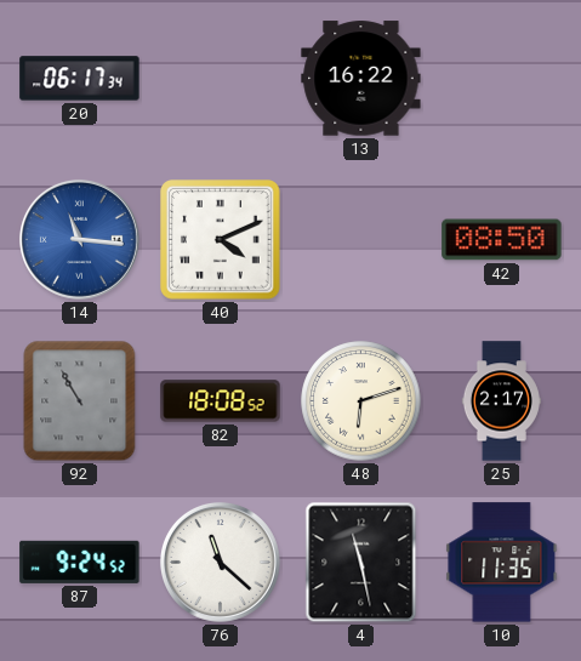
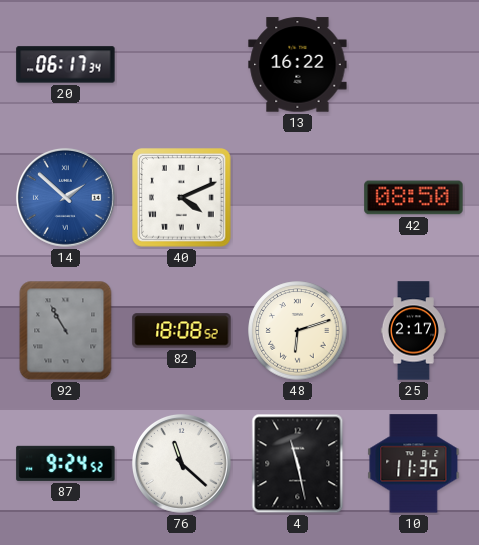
14: 11:16 -> 1:52 (65, 197)
